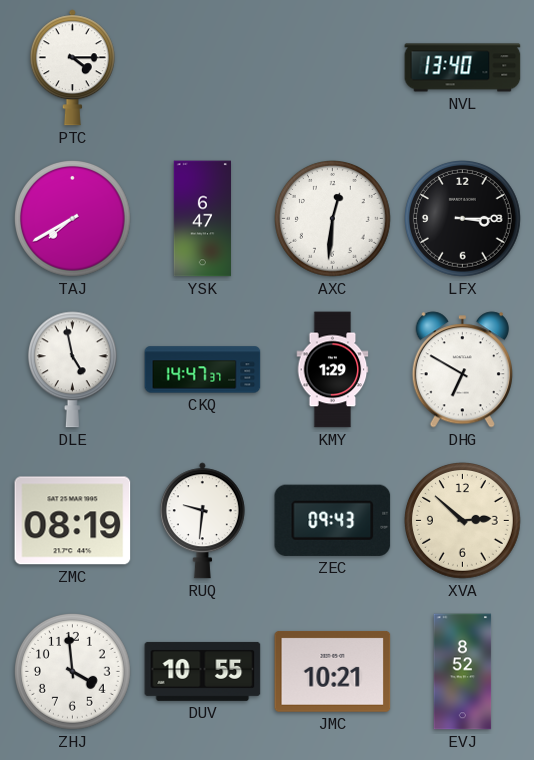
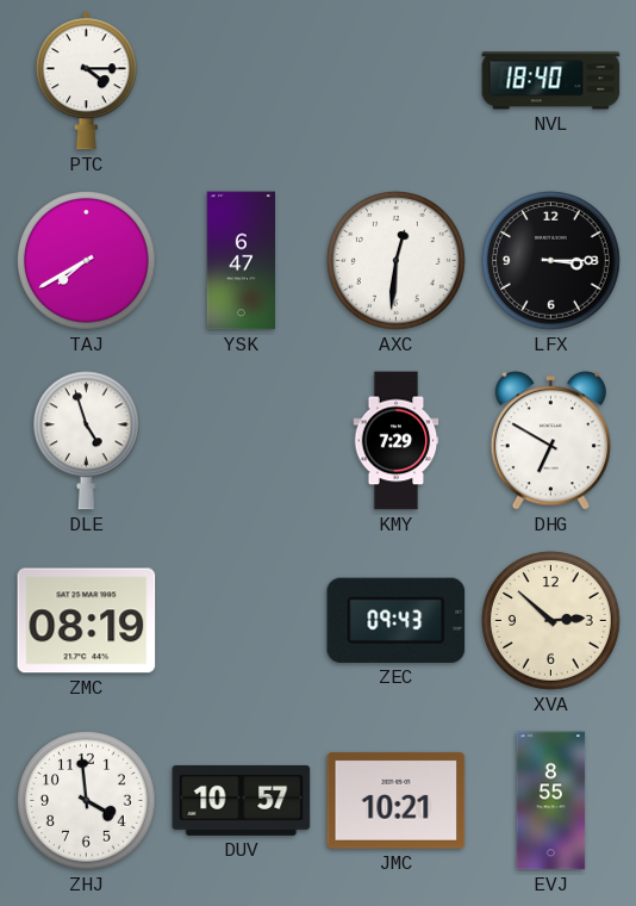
NVL: 13:40 -> 18:40 (551, 81)
DLE: 4:58 -> 4:57 (86, 441)
CKQ: 14:47 -> none (203, 370)
KMY: 1:29 -> 7:29 (397, 441)
RUQ: 9:31 -> none (202, 521)
DUV: 10:55 -> 10:57 (242, 800)
EVJ: 8:52 -> 8:55 (551, 801)
